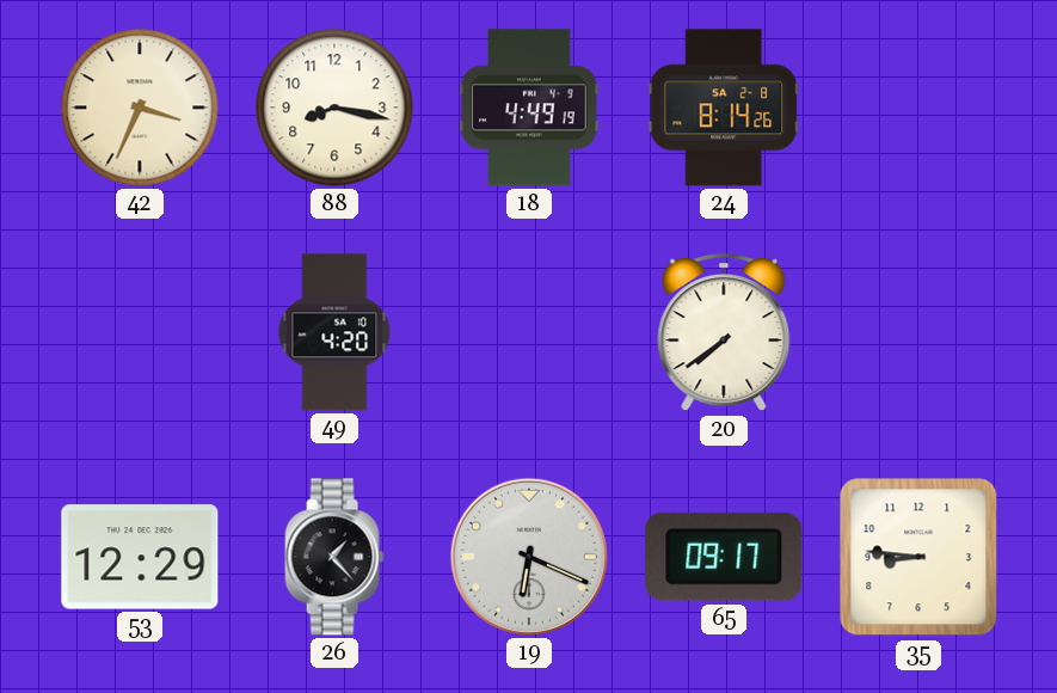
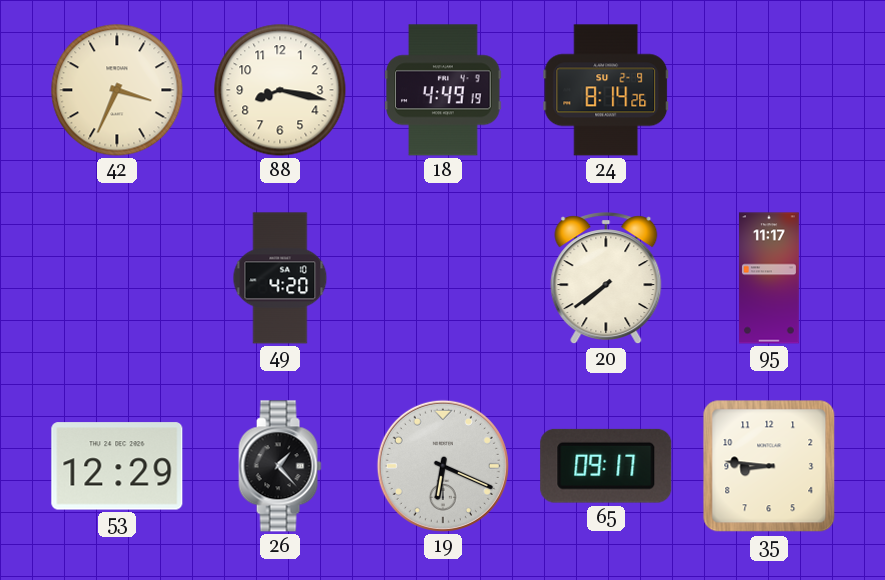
24 date: SA 2-8 -> SU 2-9 (606, 90)
95: none -> 11:17 (769, 278)
